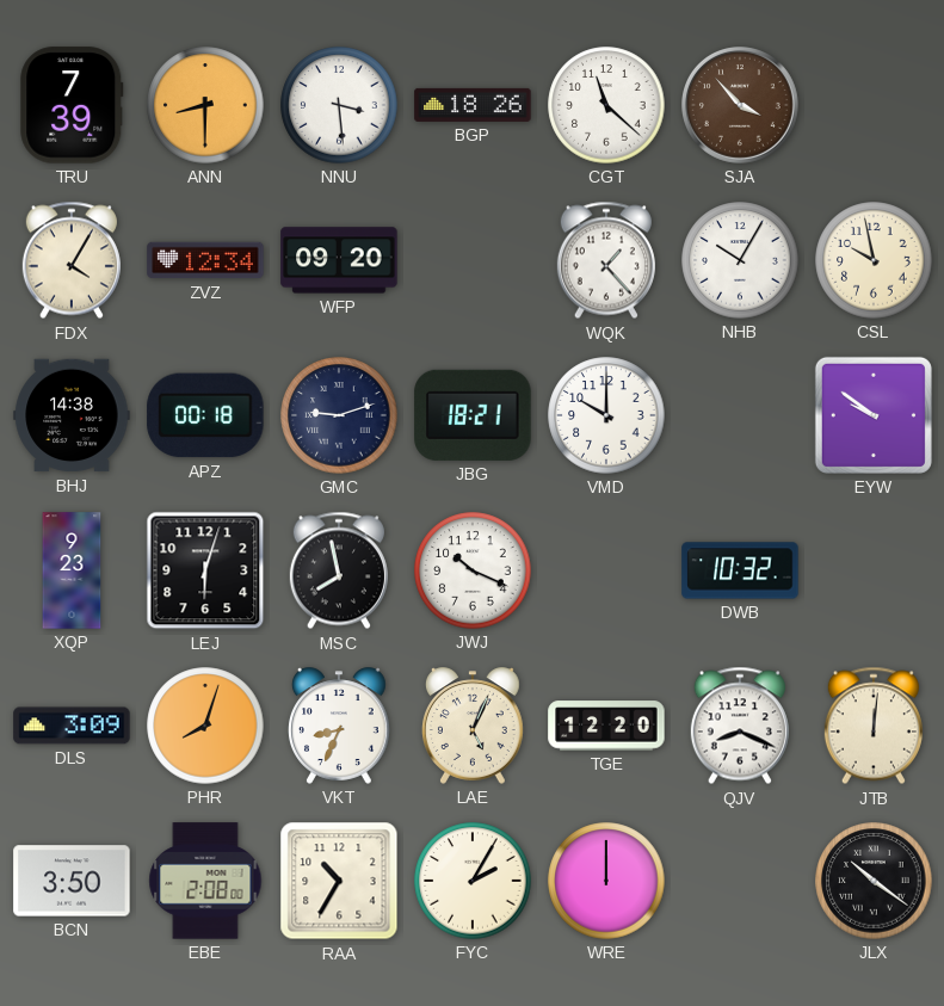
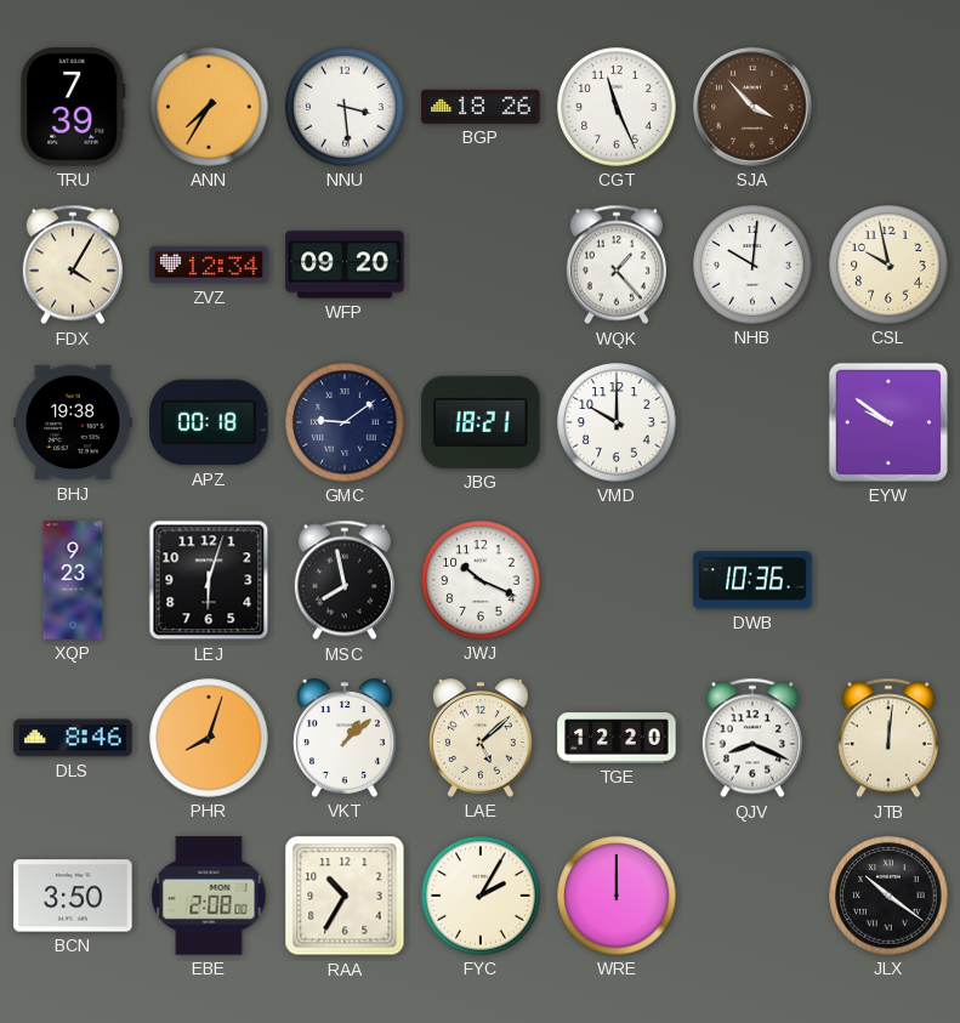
ANN: 8:30 -> 7:35 (209, 107)
CGT: 11:22 -> 11:26 (617, 107)
NHB: 10:05 -> 10:01 (752, 265)
BHJ: 14:38 -> 19:38 (73, 422)
GMC: 9:12 -> 9:09 (345, 422)
DWB: 10:32 -> 10:36 (752, 580)
DLS: 3:09 -> 8:46 (73, 738)
VKT: 8:34 -> 1:08 (345, 738)
LAE: 5:04 -> 5:08 (481, 738)
